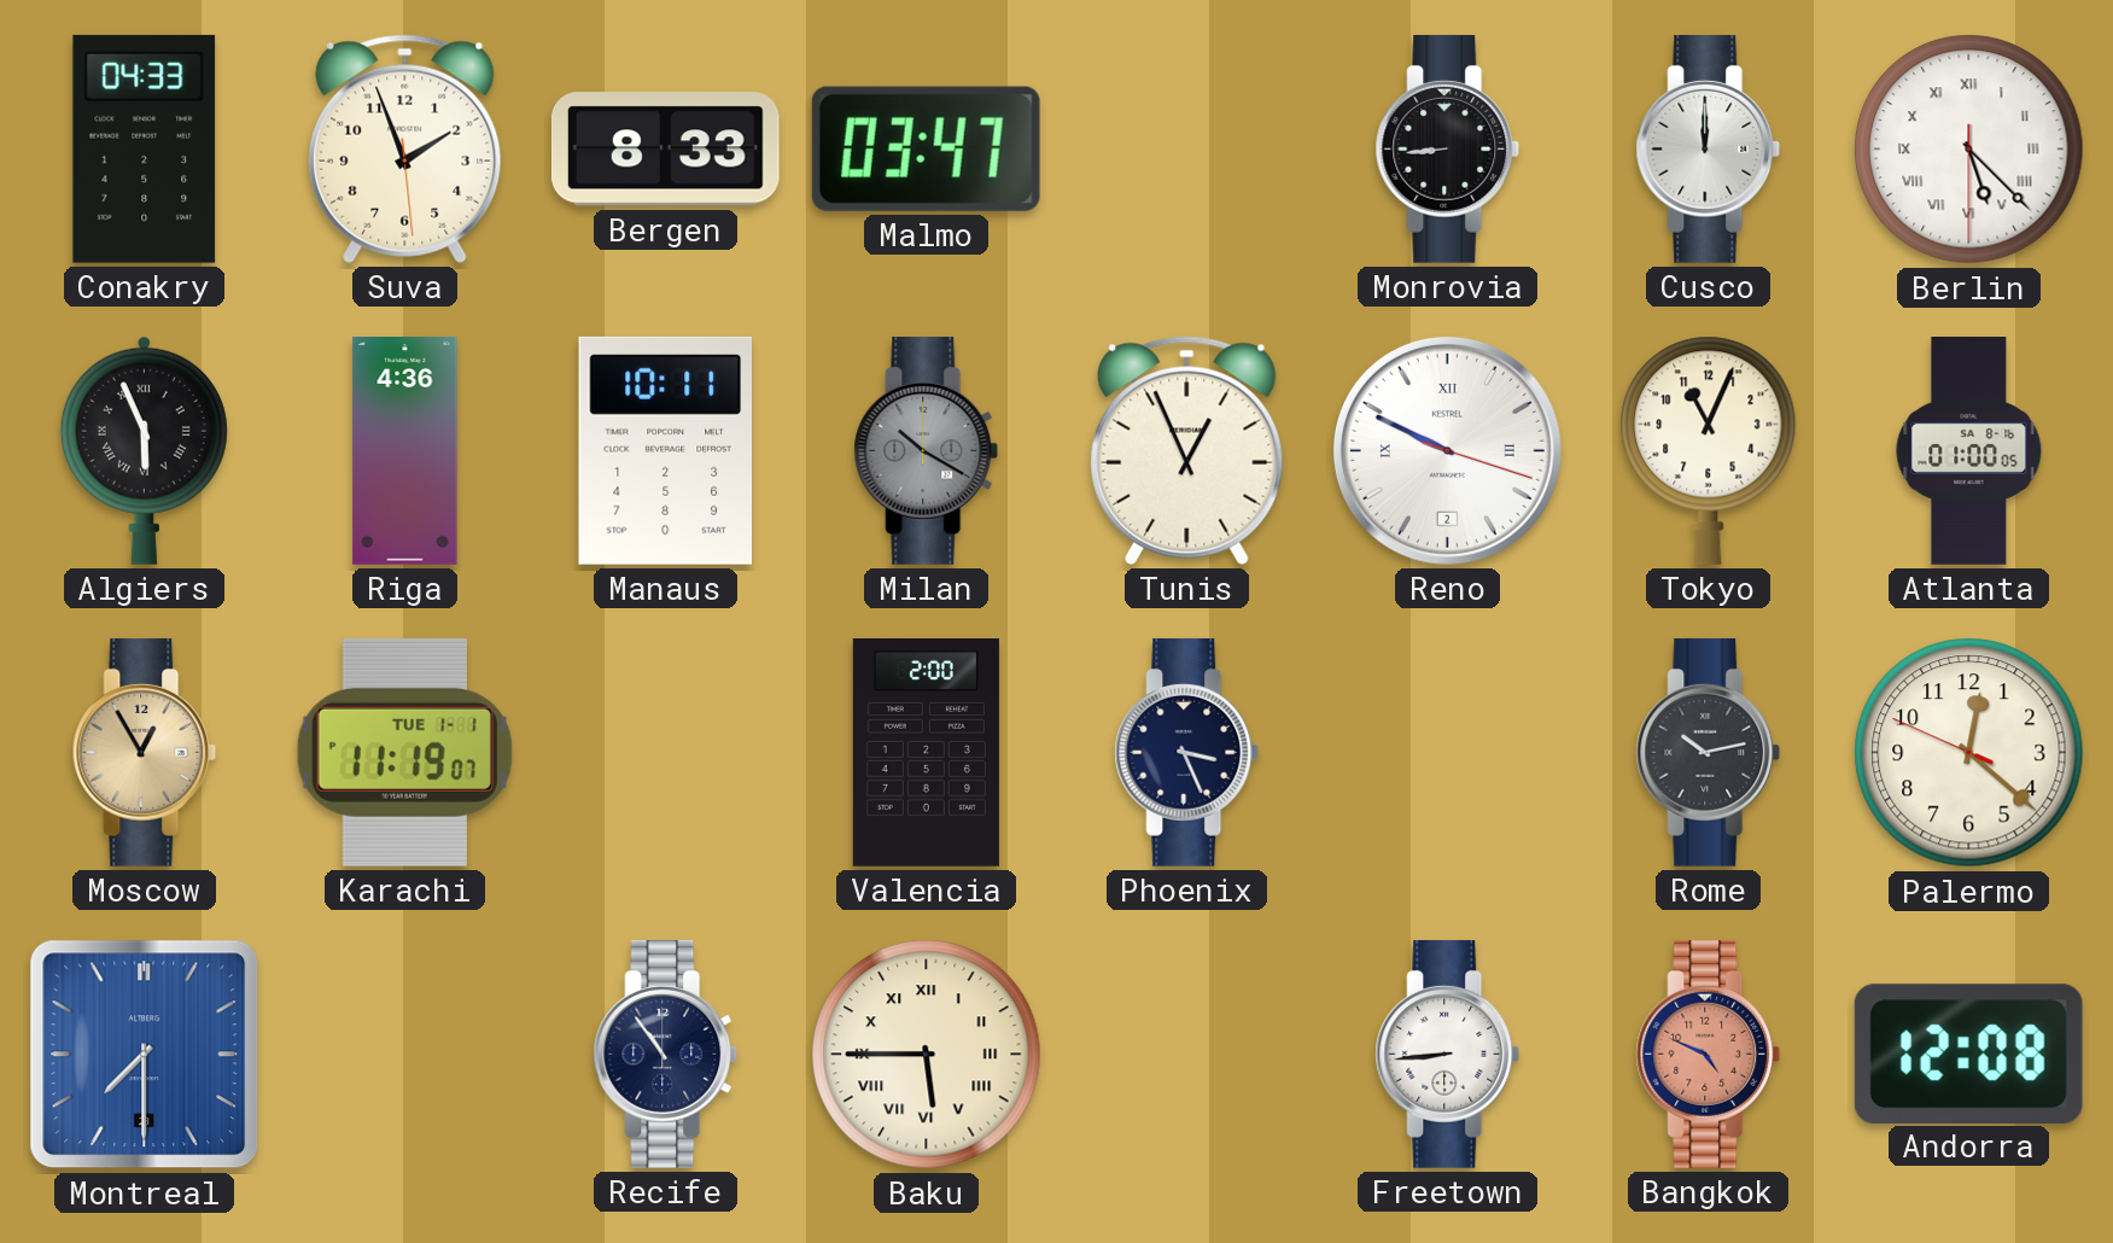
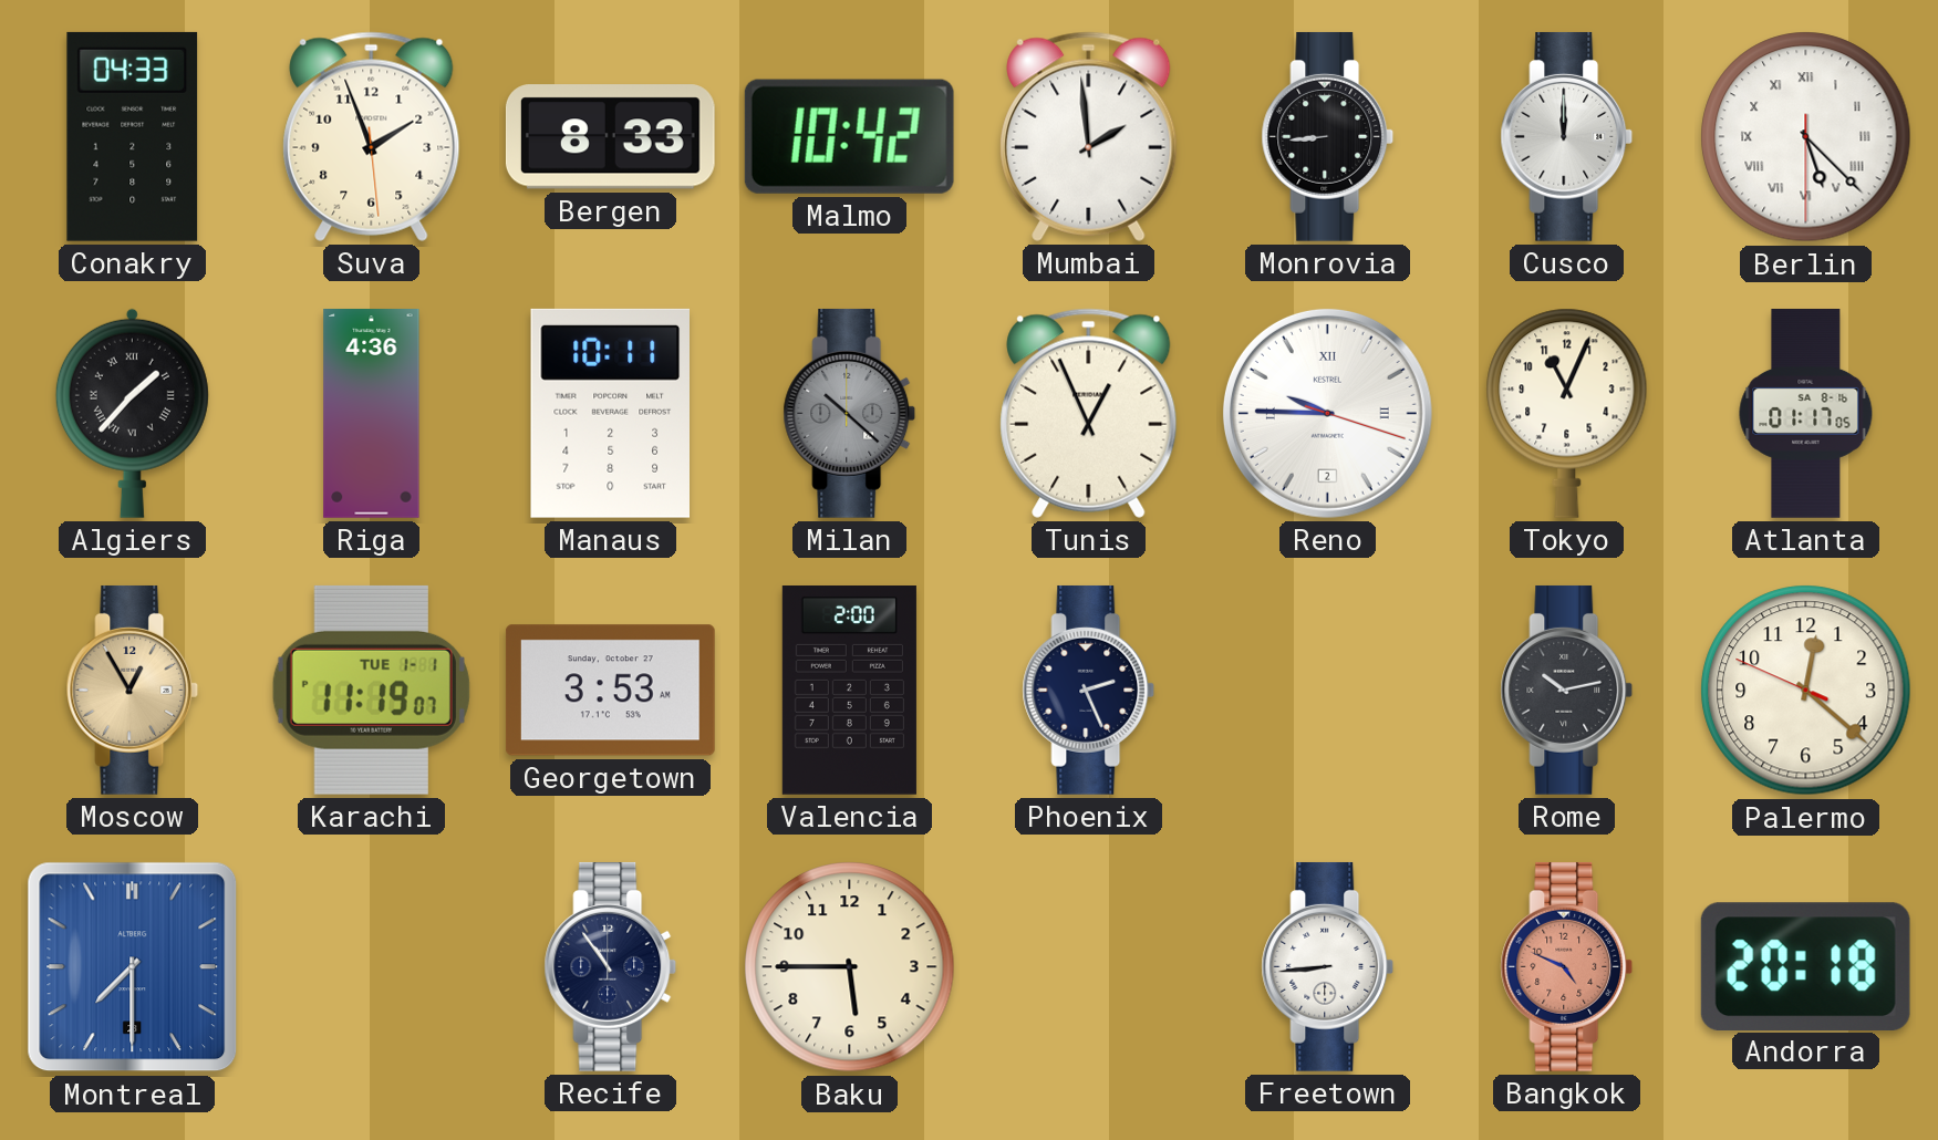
Malmo: 03:47 -> 10:42 (849, 136)
Mumbai: none -> 1:59 (1089, 136)
Algiers: 5:56 -> 1:37 (132, 413)
Milan: 10:20 -> 10:22 (850, 413)
Reno: 9:49 -> 9:45 (1327, 413)
Atlanta: 01:00 -> 01:17 (1806, 414)
Georgetown: none -> 3:53 (610, 691)
Phoenix: 3:26 -> 2:26 (1089, 690)
Baku numerals: Roman -> Arabic (850, 967)
Andorra: 12:08 -> 20:18 (1805, 966)
